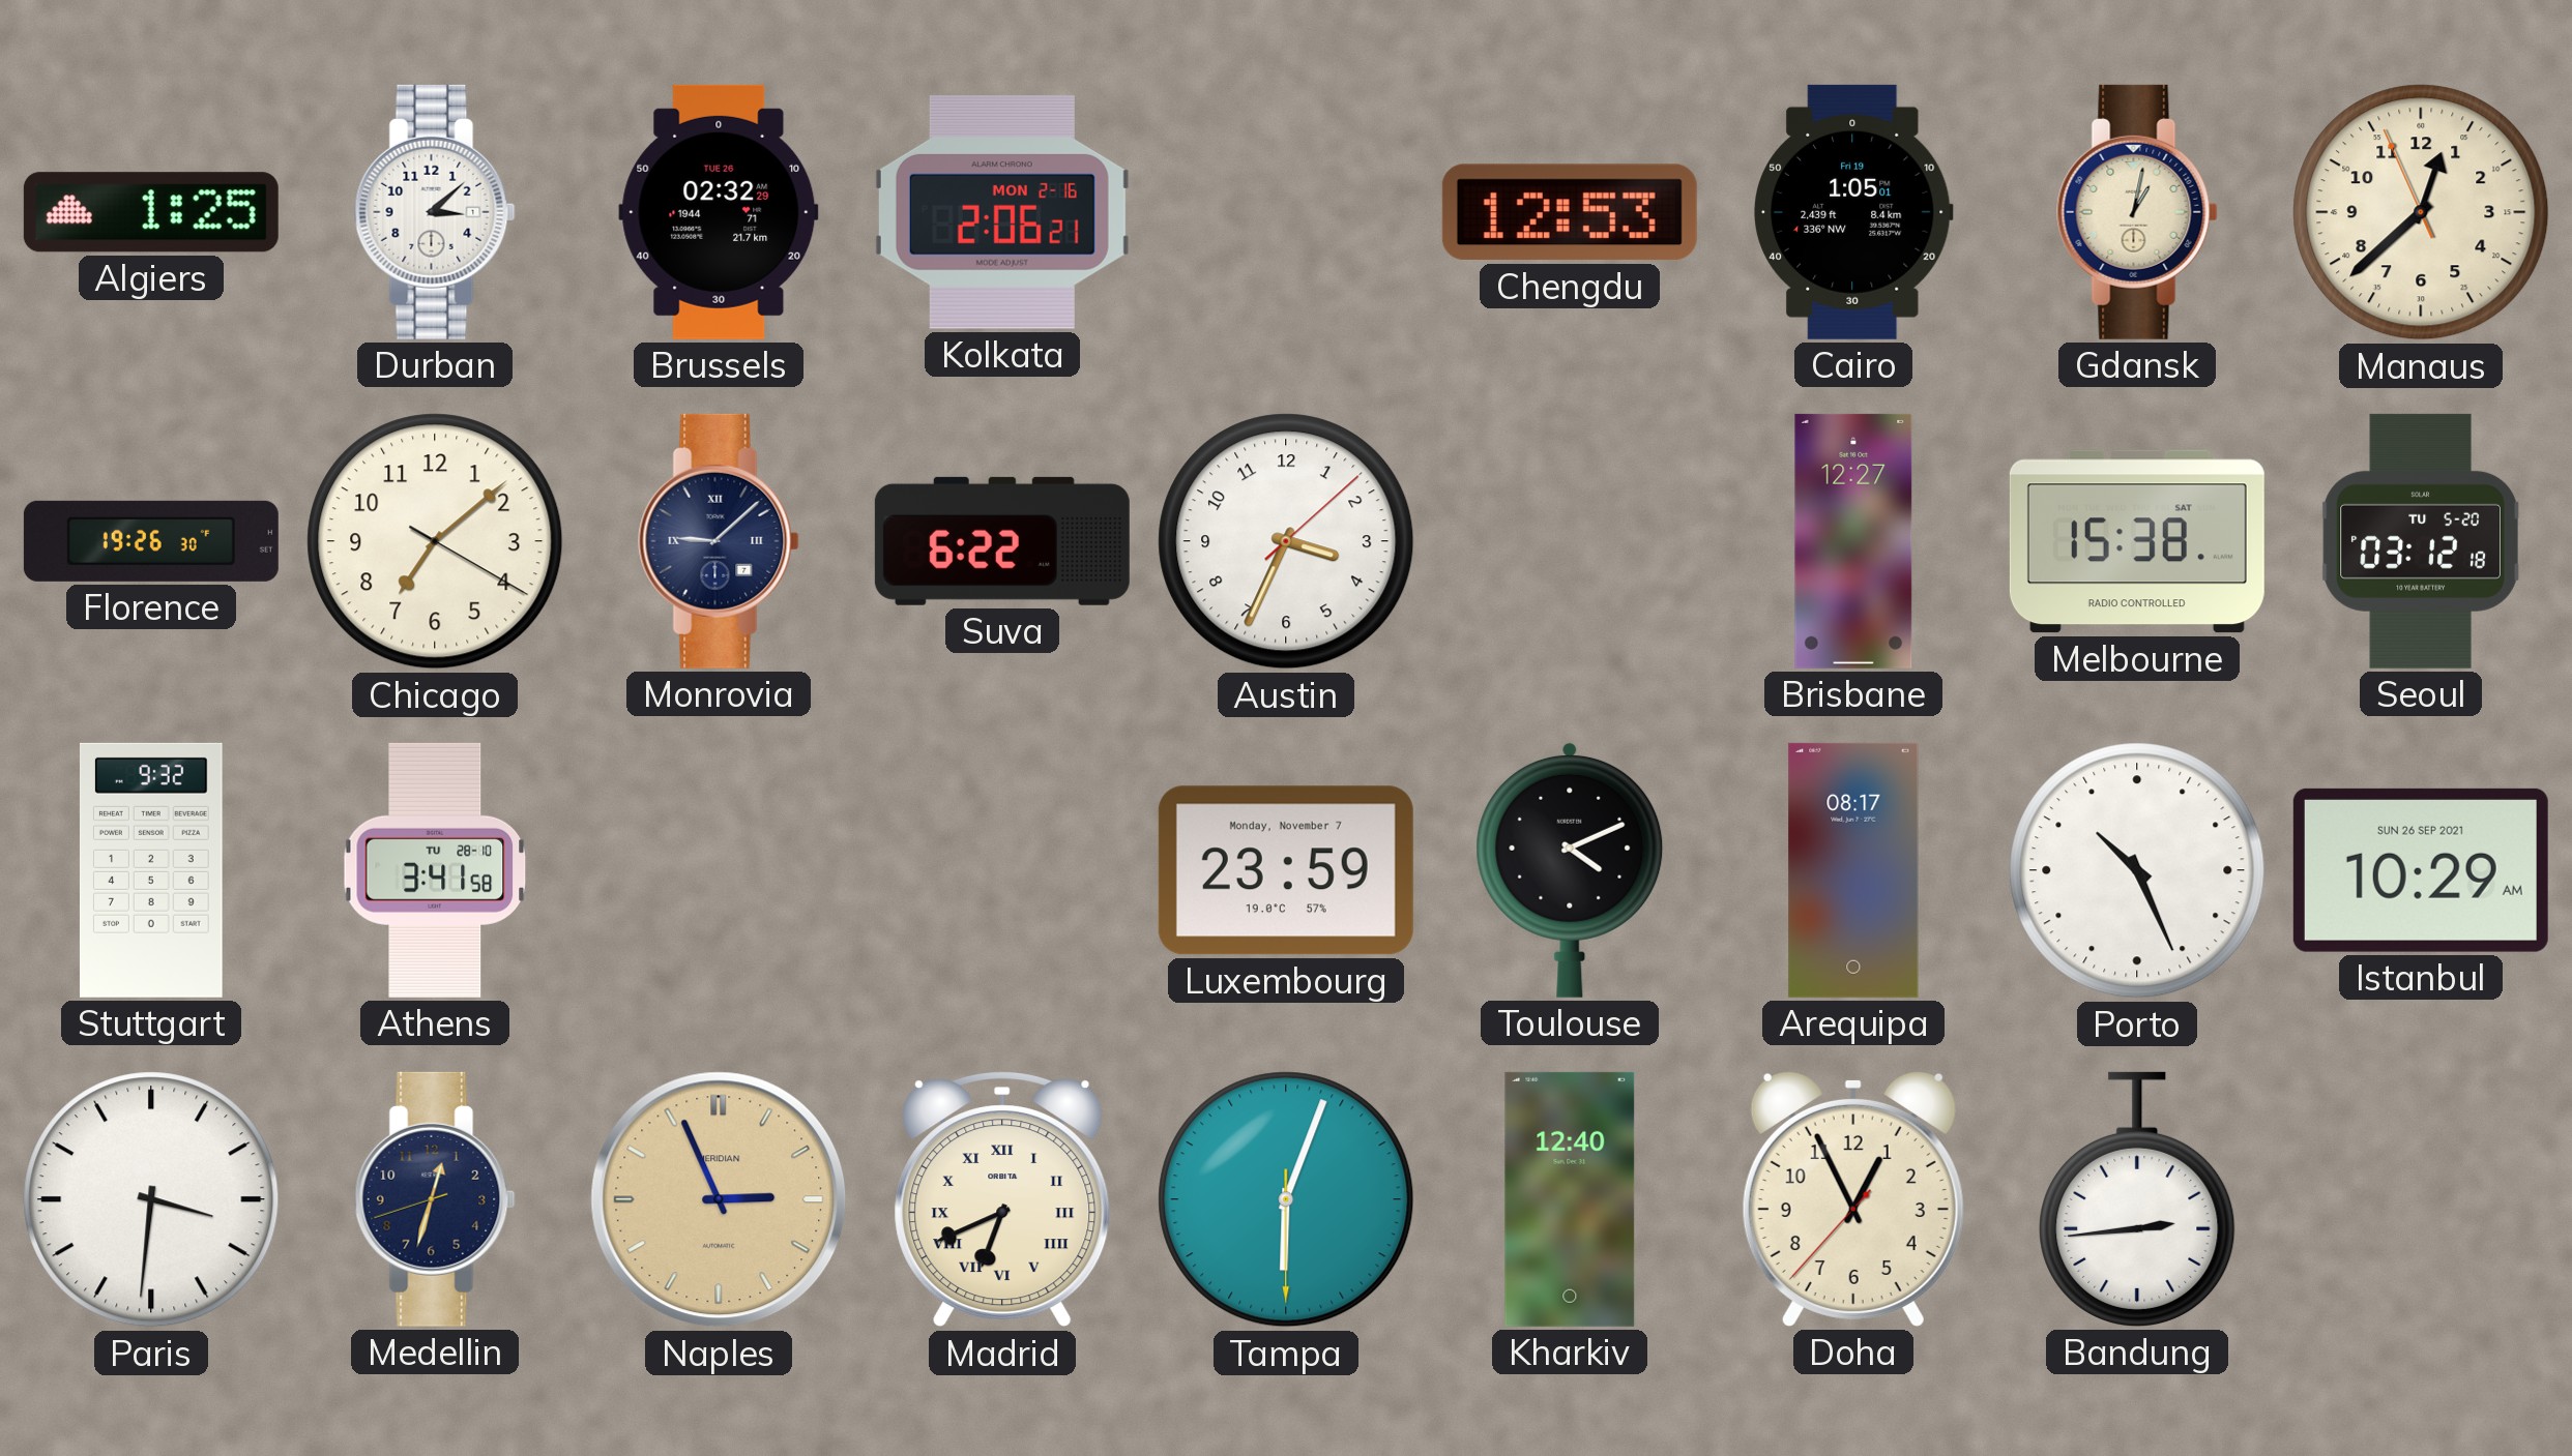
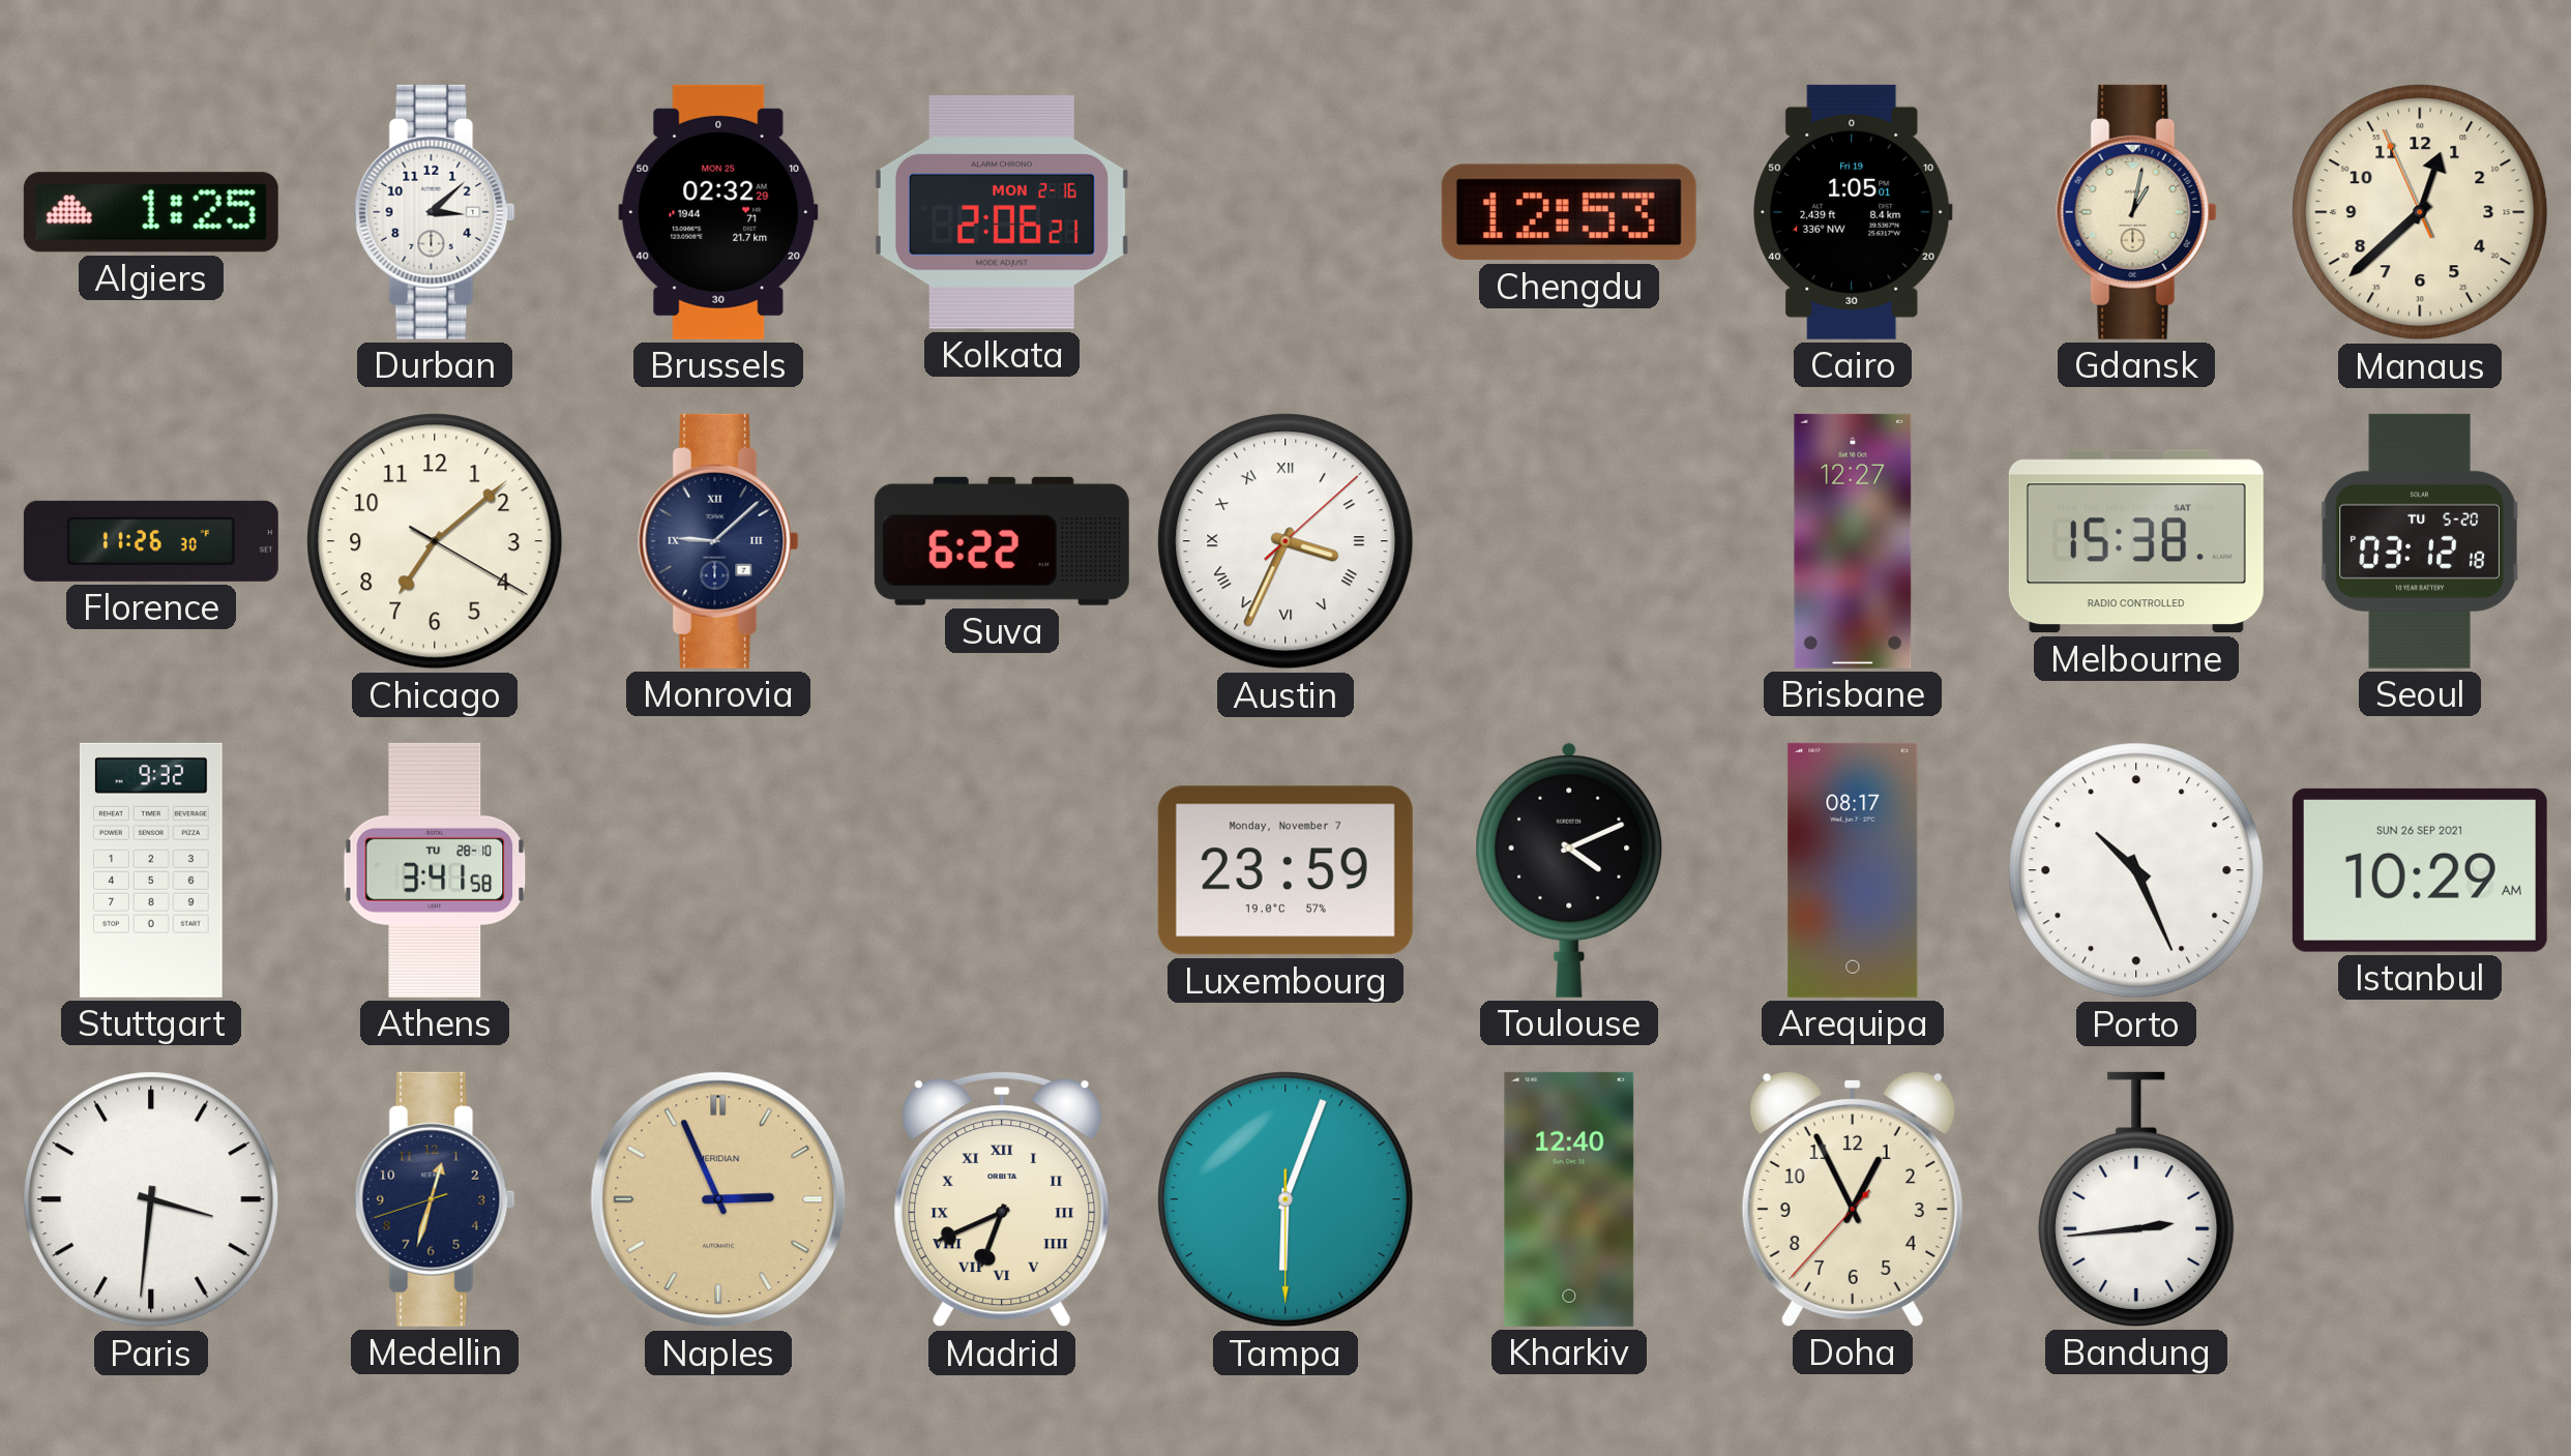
Brussels date: TUE 26 -> MON 25 (718, 212)
Florence: 19:26 -> 11:26 (151, 541)
Austin numerals: Arabic -> Roman (1285, 541)
